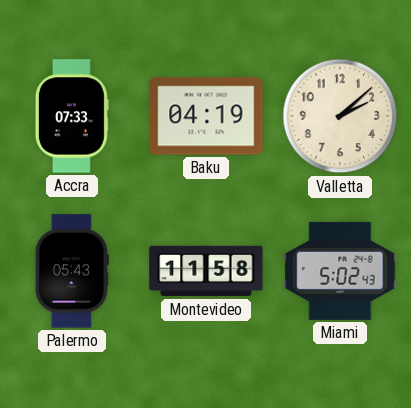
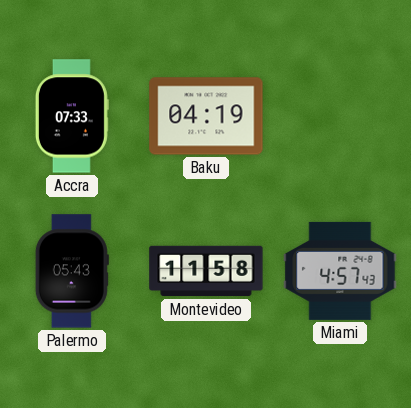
Valletta: 2:08 -> none (340, 116)
Miami: 5:02 -> 4:57 (340, 271)
